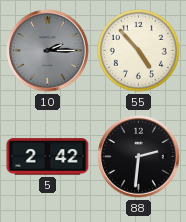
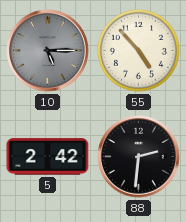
10: 2:15 -> 5:15 (48, 51)
